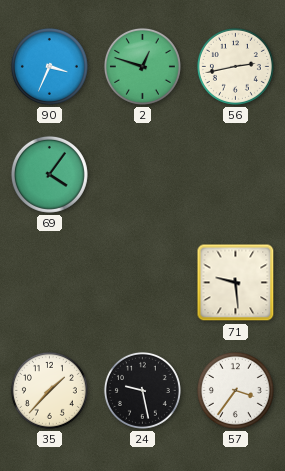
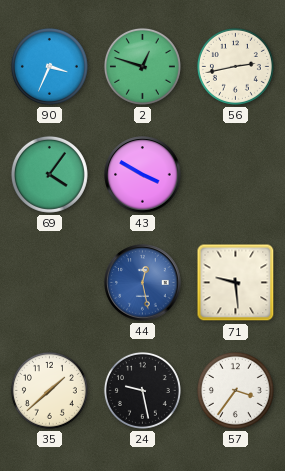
43: none -> 3:50 (143, 175)
44: none -> 12:28 (143, 283)
35: 1:37 -> 1:38 (49, 390)
